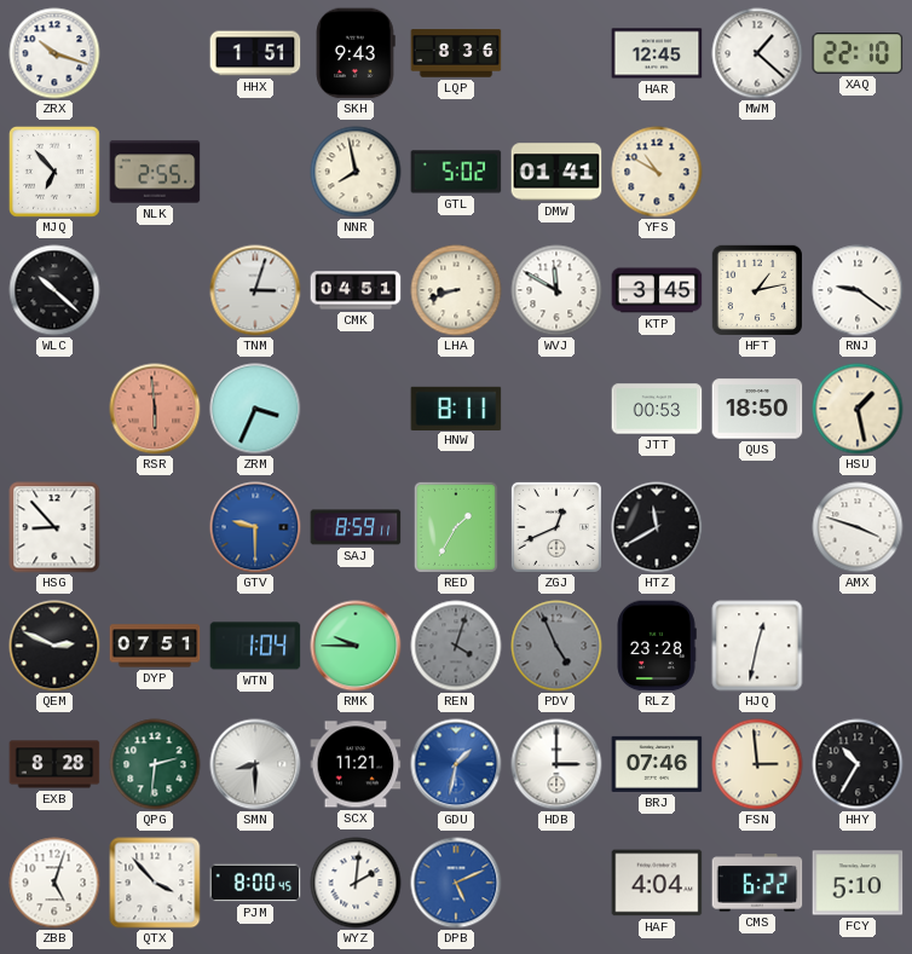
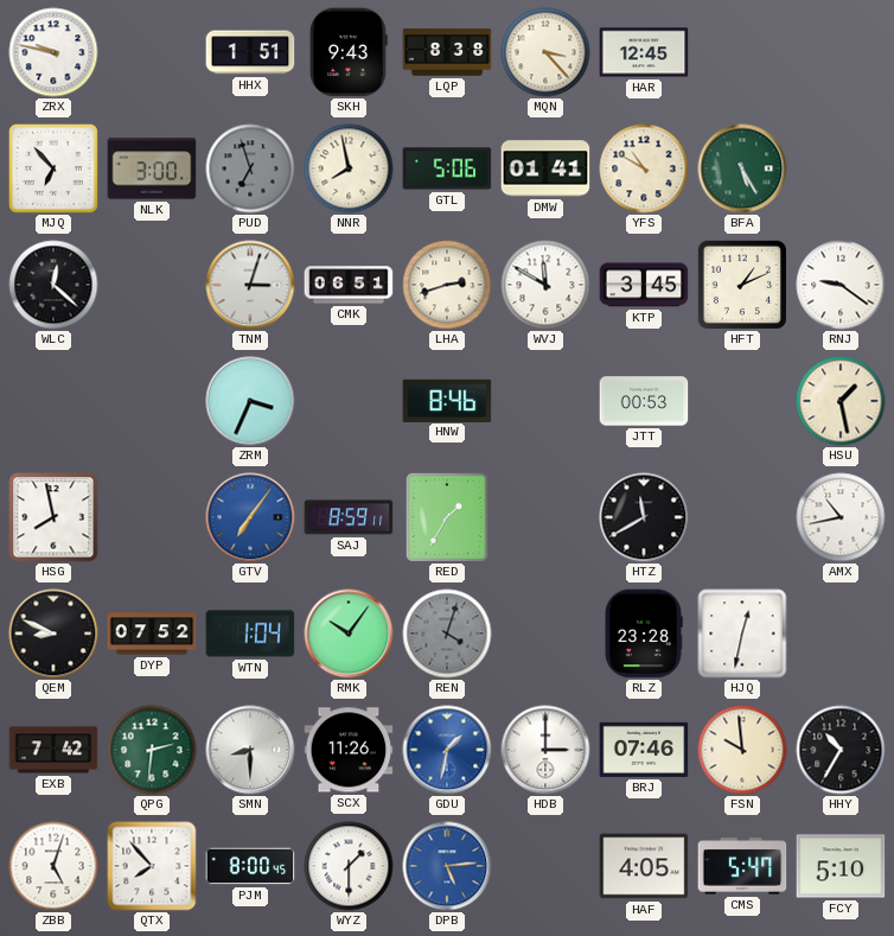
ZRX: 10:18 -> 9:47 (53, 52)
LQP: 8:36 -> 8:38 (447, 52)
MQN: none -> 3:23 (545, 52)
MWM: 1:22 -> none (757, 53)
XAQ: 22:10 -> none (858, 54)
NLK: 2:55 -> 3:00 (152, 168)
PUD: none -> 6:57 (250, 168)
GTL: 5:02 -> 5:06 (447, 168)
BFA: none -> 5:25 (742, 168)
WLC: 10:22 -> 12:22 (53, 285)
CMK: 04:51 -> 06:51 (349, 285)
LHA: 8:42 -> 2:42 (447, 285)
HFT: 1:13 -> 1:11 (741, 284)
RSR: 5:59 -> none (155, 409)
HNW: 8:11 -> 8:46 (447, 400)
QUS: 18:50 -> none (757, 409)
HSG: 8:53 -> 7:58 (53, 517)
GTV: 9:30 -> 7:06 (250, 517)
ZGJ: 12:41 -> none (556, 527)
AMX: 3:48 -> 10:43 (841, 517)
QEM: 2:49 -> 8:49 (53, 633)
DYP: 07:51 -> 07:52 (152, 633)
RMK: 9:45 -> 10:06 (349, 633)
PDV: 4:56 -> none (556, 646)
EXB: 8:28 -> 7:42 (53, 750)
SCX: 11:21 -> 11:26 (349, 750)
FSN: 2:59 -> 9:59 (742, 750)
QTX: 3:53 -> 7:53 (152, 866)
WYZ: 2:01 -> 1:30 (349, 866)
DPB: 5:11 -> 5:14 (447, 866)
HAF: 4:04 -> 4:05 (644, 866)
CMS: 6:22 -> 5:47 (742, 866)
